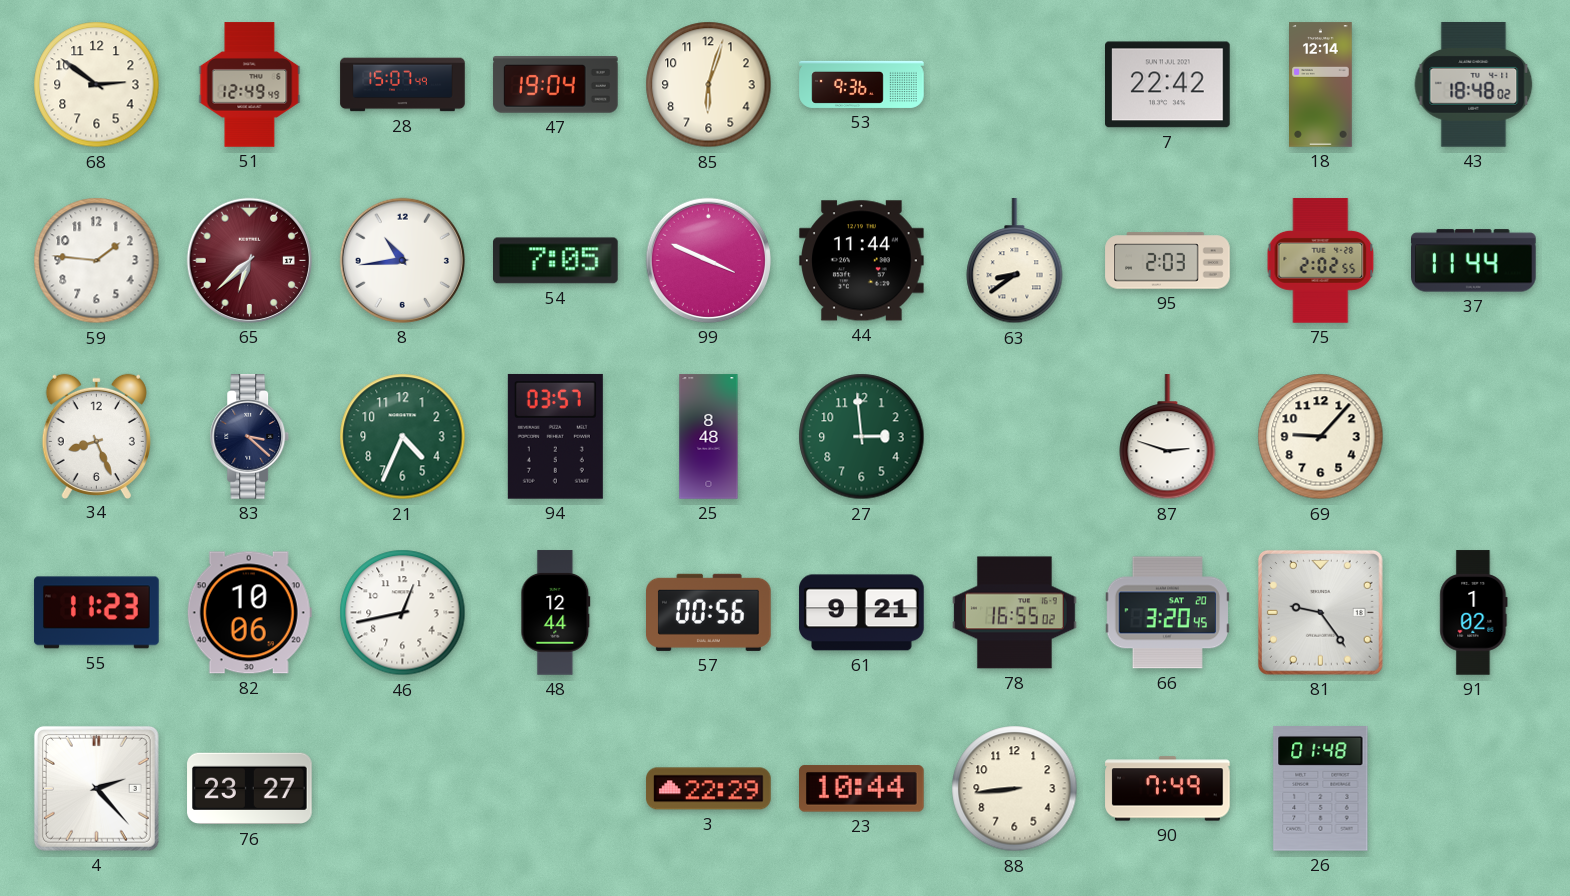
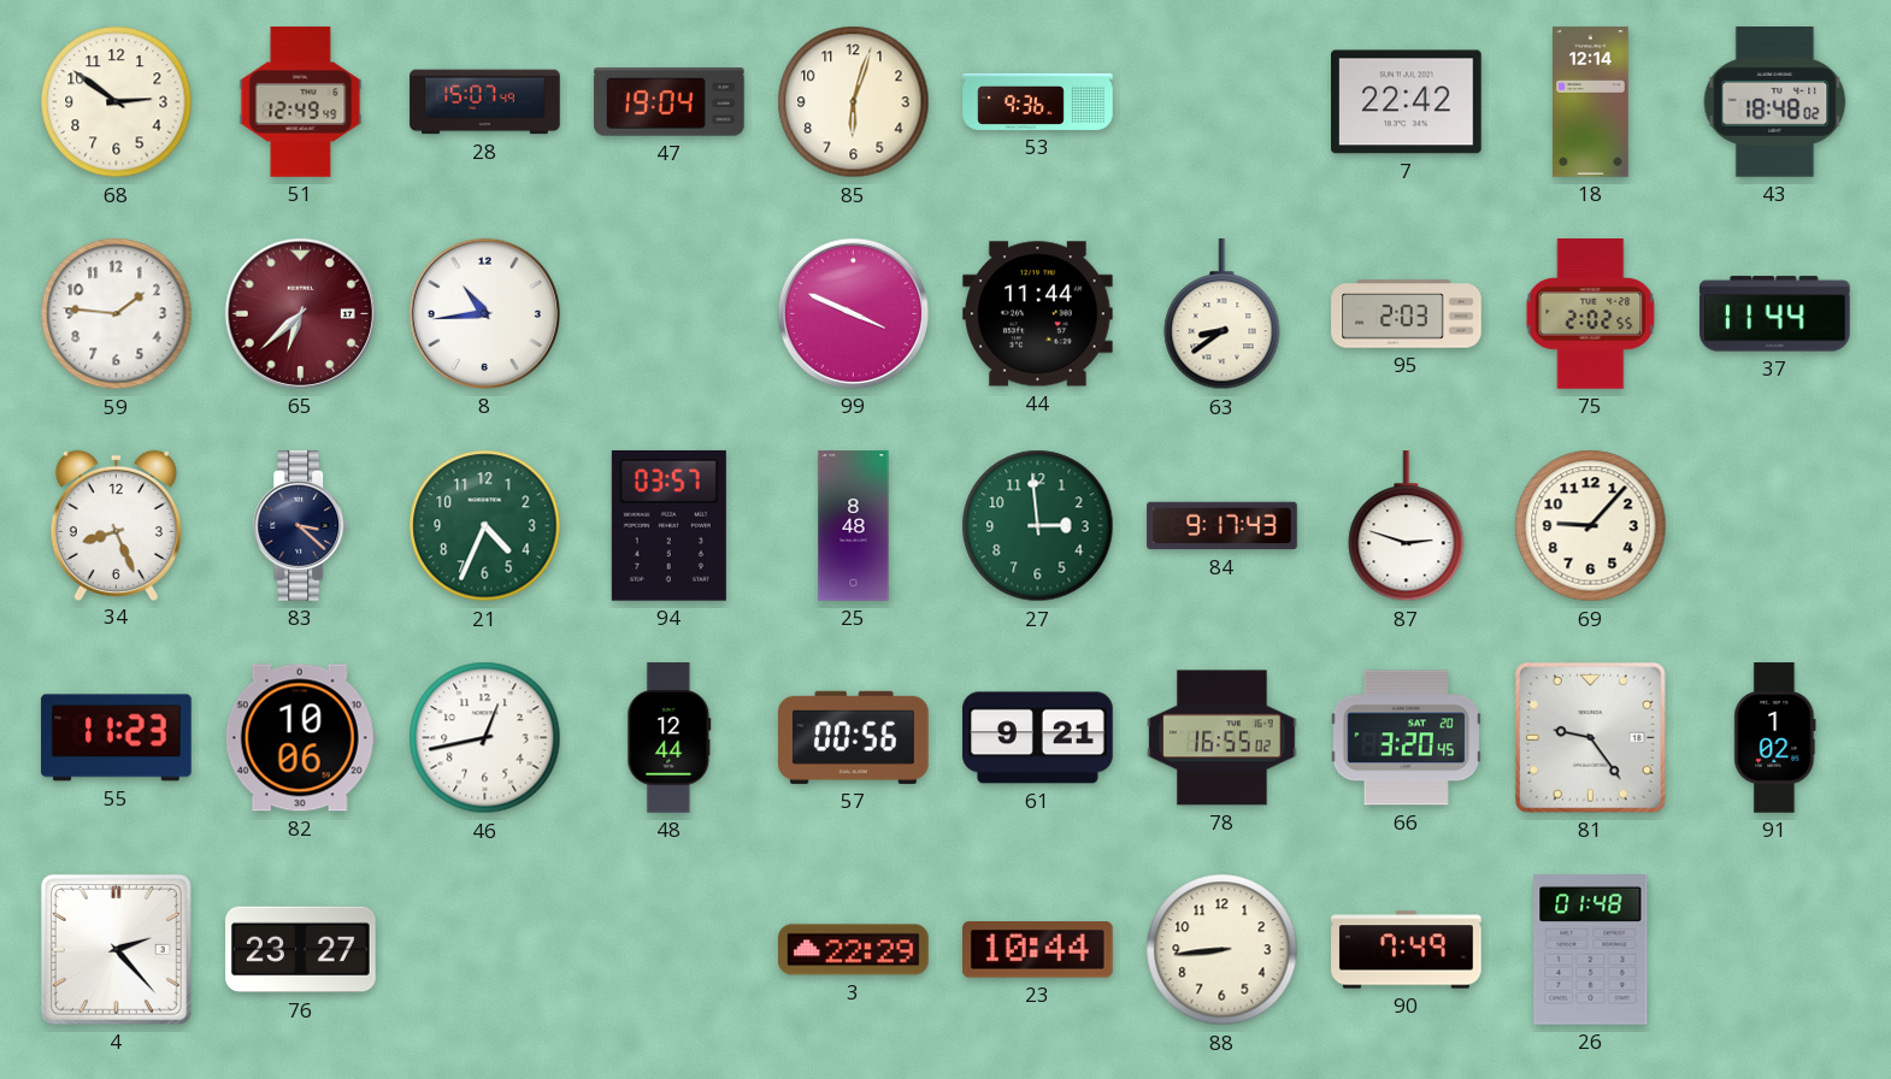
54: 7:05 -> none (556, 261)
84: none -> 9:17 (1223, 526)
